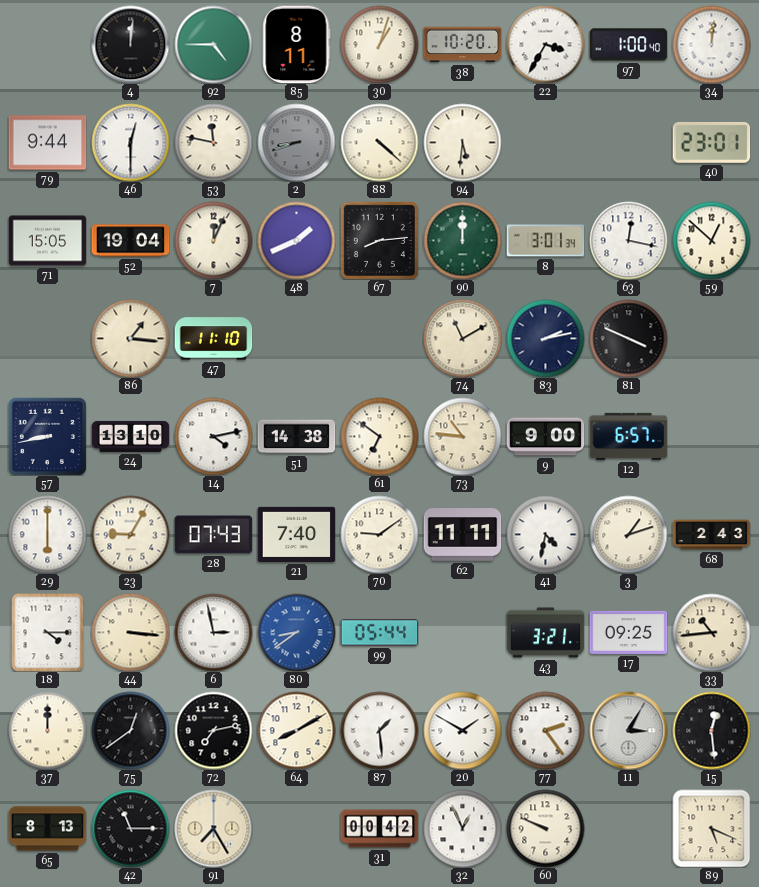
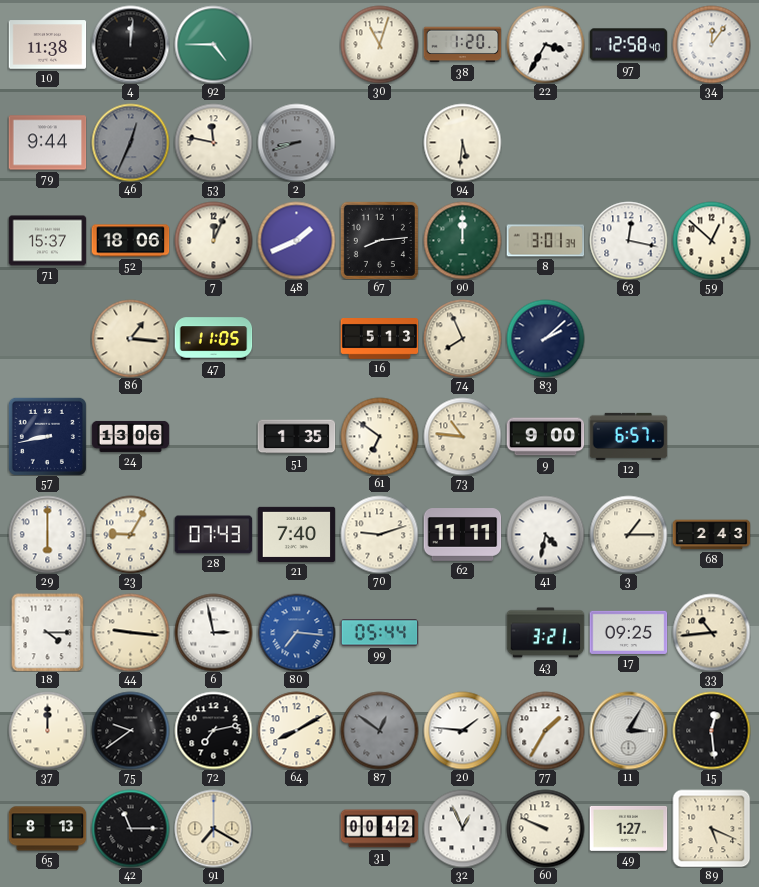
10: none -> 11:38 (47, 45)
85: 8:11 -> none (297, 44)
30: 1:03 -> 11:03 (379, 44)
38: 10:20 -> 1:20 (462, 45)
97: 1:00 -> 12:58 (628, 45)
34: 12:01 -> 12:06 (711, 44)
46: 12:30 -> 12:34 (130, 142)
46 dial: white -> grey (130, 142)
88: 4:22 -> none (379, 142)
40: 23:01 -> none (711, 142)
71: 15:05 -> 15:37 (47, 241)
52: 19:04 -> 18:06 (130, 241)
47: 11:10 -> 11:05 (213, 339)
16: none -> 5:13 (379, 339)
74: 11:10 -> 7:56 (462, 338)
83: 2:13 -> 2:08 (545, 338)
81: 3:49 -> none (628, 338)
24: 13:10 -> 13:06 (130, 436)
14: 4:13 -> none (213, 436)
51: 14:38 -> 1:35 (296, 437)
70: 9:09 -> 9:12 (379, 534)
3: 1:12 -> 1:15 (628, 534)
44: 3:16 -> 9:16 (130, 632)
80: 8:39 -> 7:16 (296, 632)
75: 12:39 -> 9:39 (130, 730)
87: 1:29 -> 12:51 (379, 730)
87 dial: white -> grey (379, 730)
20: 1:50 -> 1:46 (462, 730)
77: 2:24 -> 1:35 (545, 730)
91: 7:25 -> 7:20 (213, 828)
49: none -> 1:27 (628, 828)
